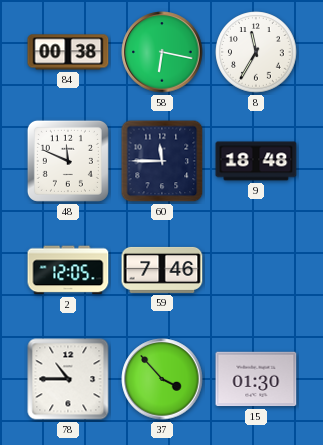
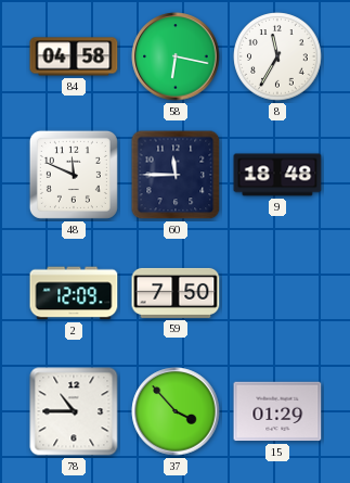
84: 00:38 -> 04:58 (74, 56)
2: 12:05 -> 12:09 (74, 293)
59: 7:46 -> 7:50 (176, 293)
15: 01:30 -> 01:29 (277, 411)
